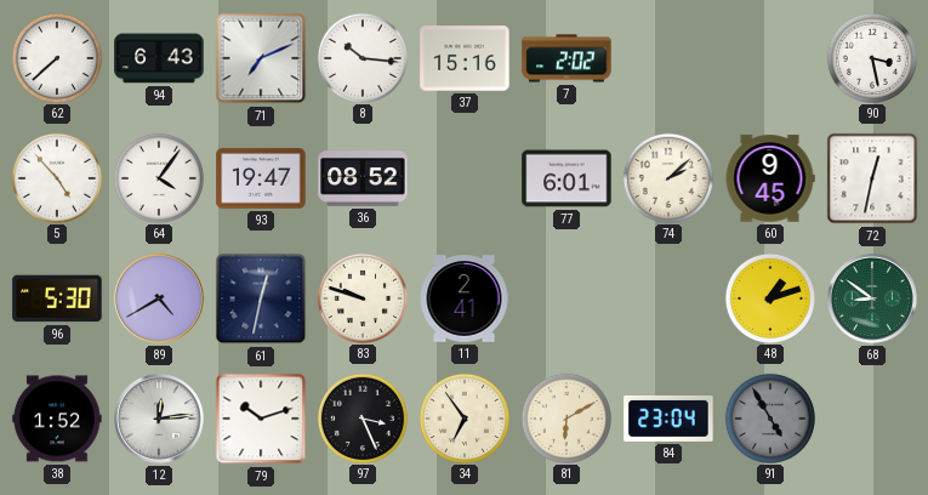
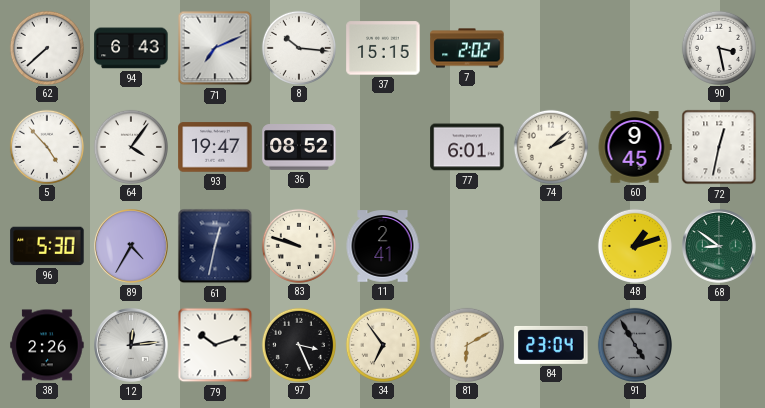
37: 15:16 -> 15:15 (383, 48)
89: 4:40 -> 4:35 (131, 246)
38: 1:52 -> 2:26 (47, 345)
